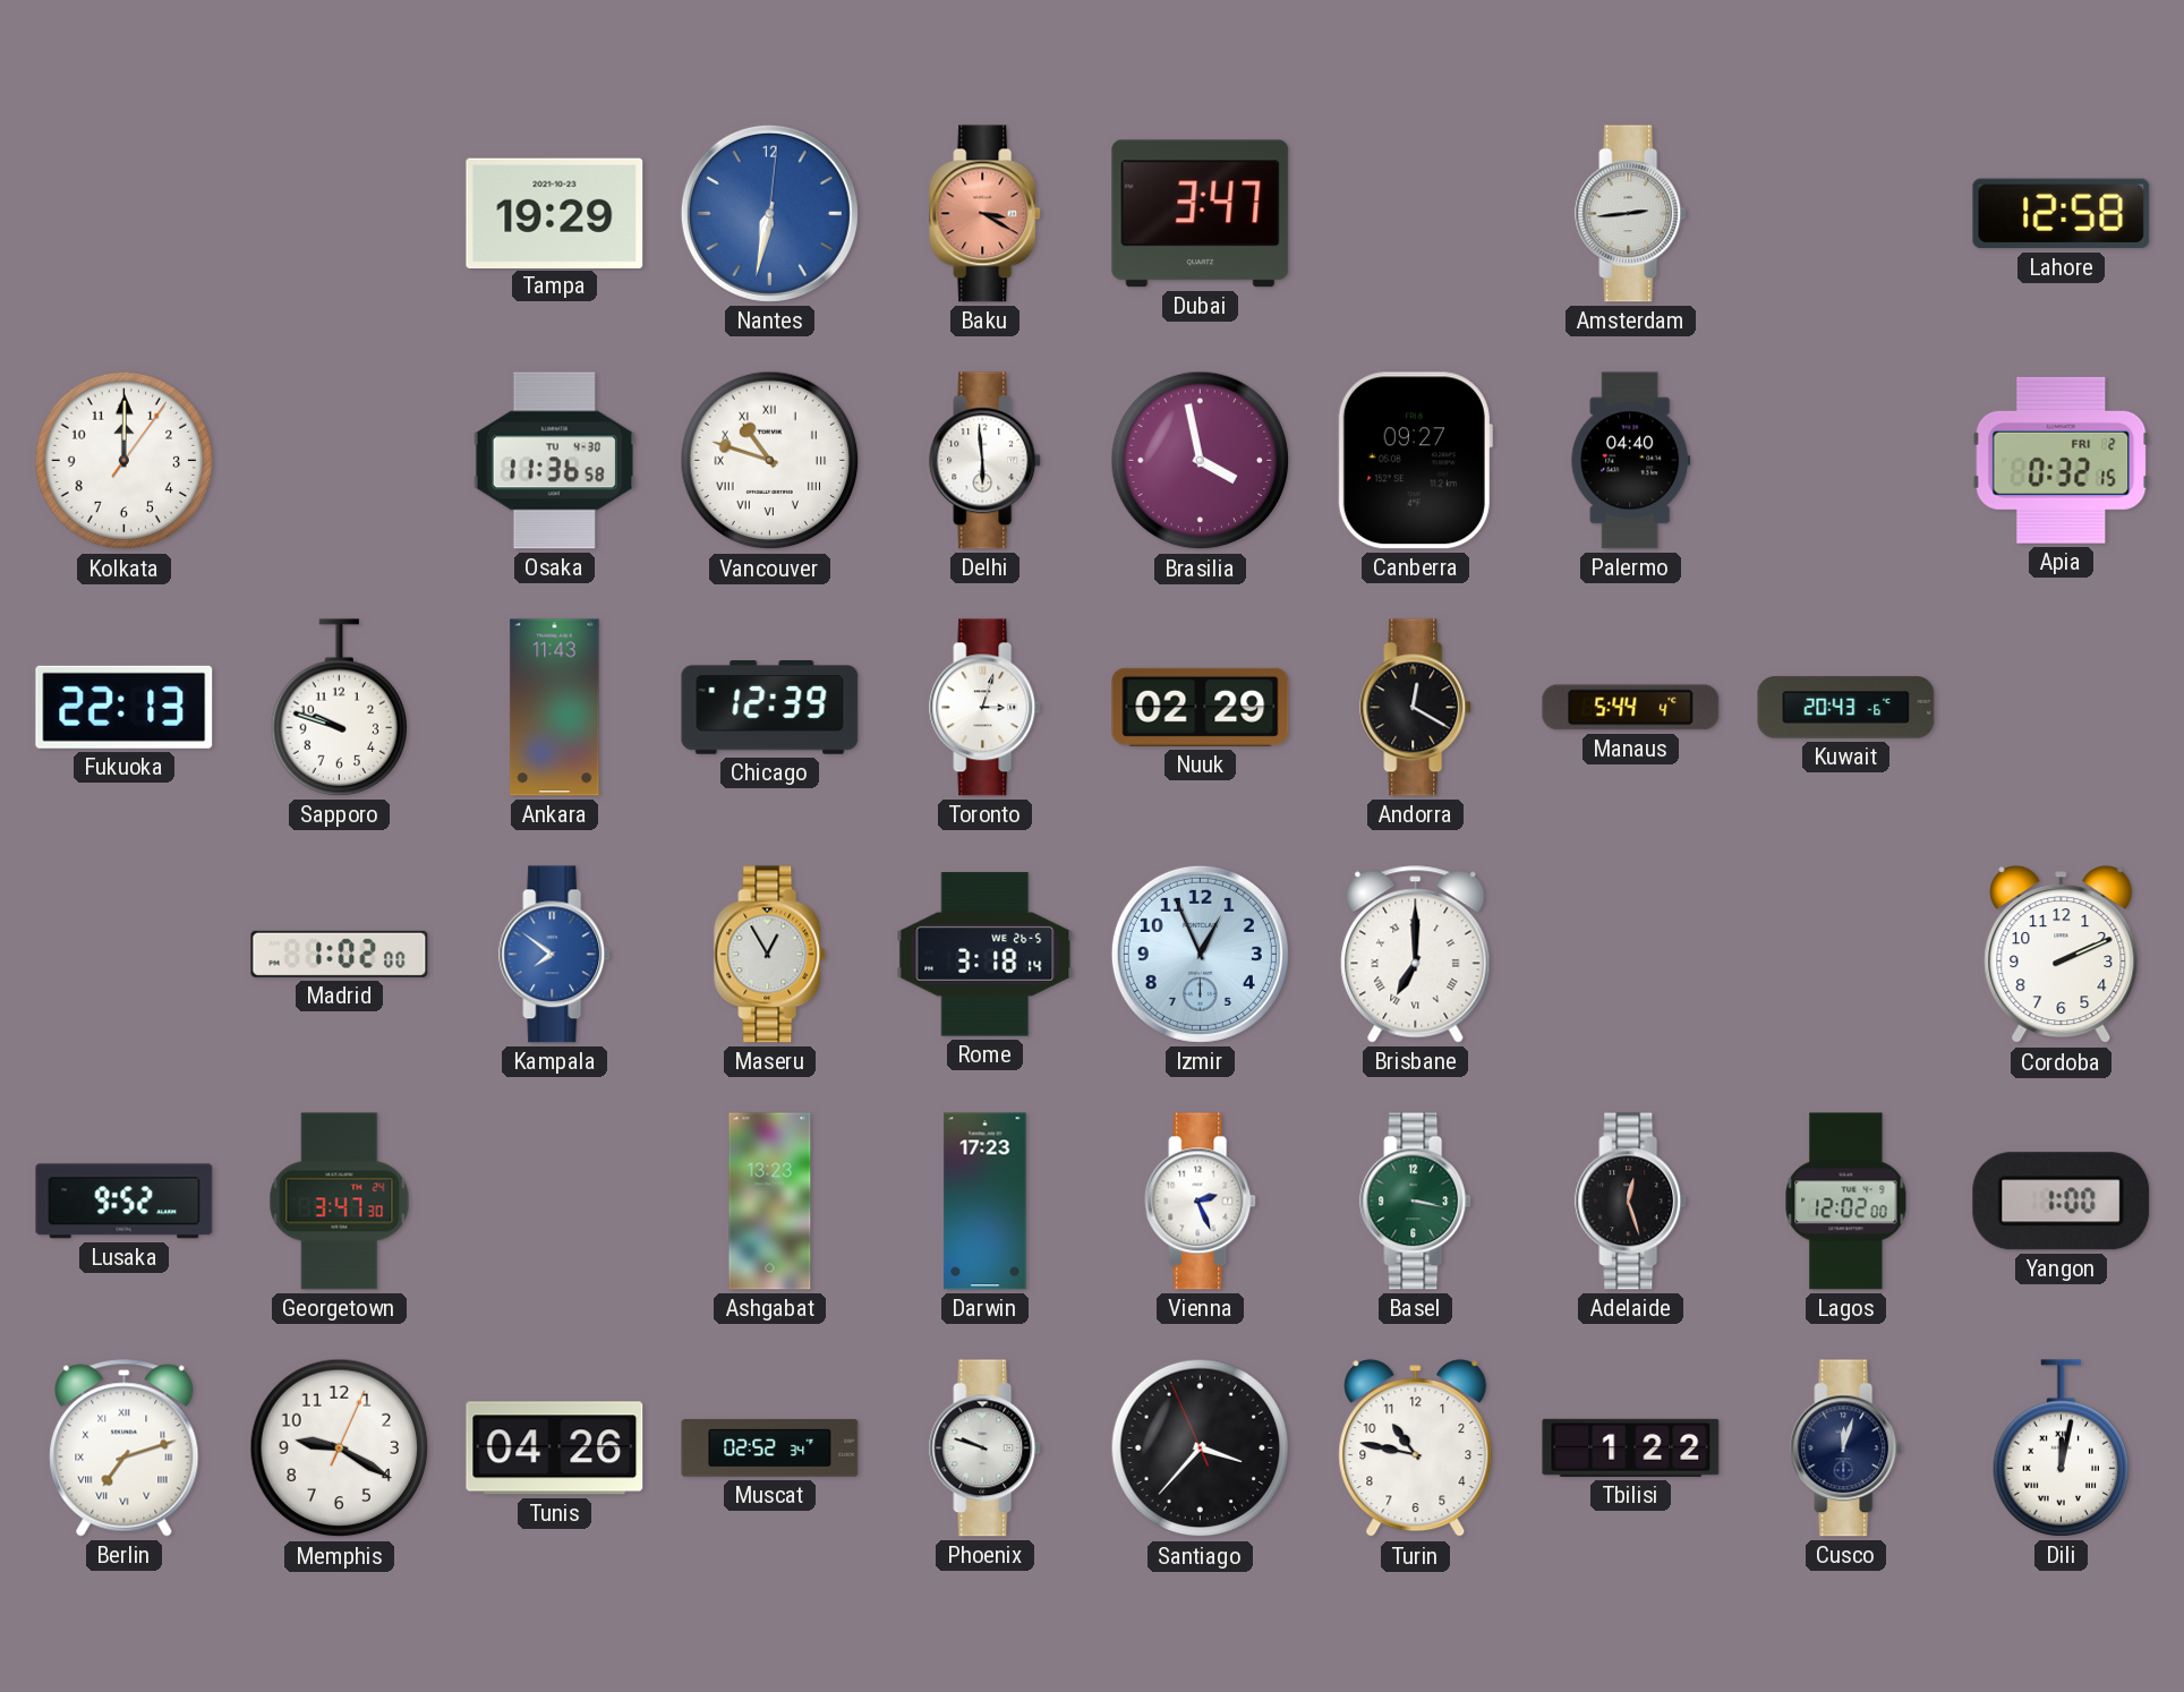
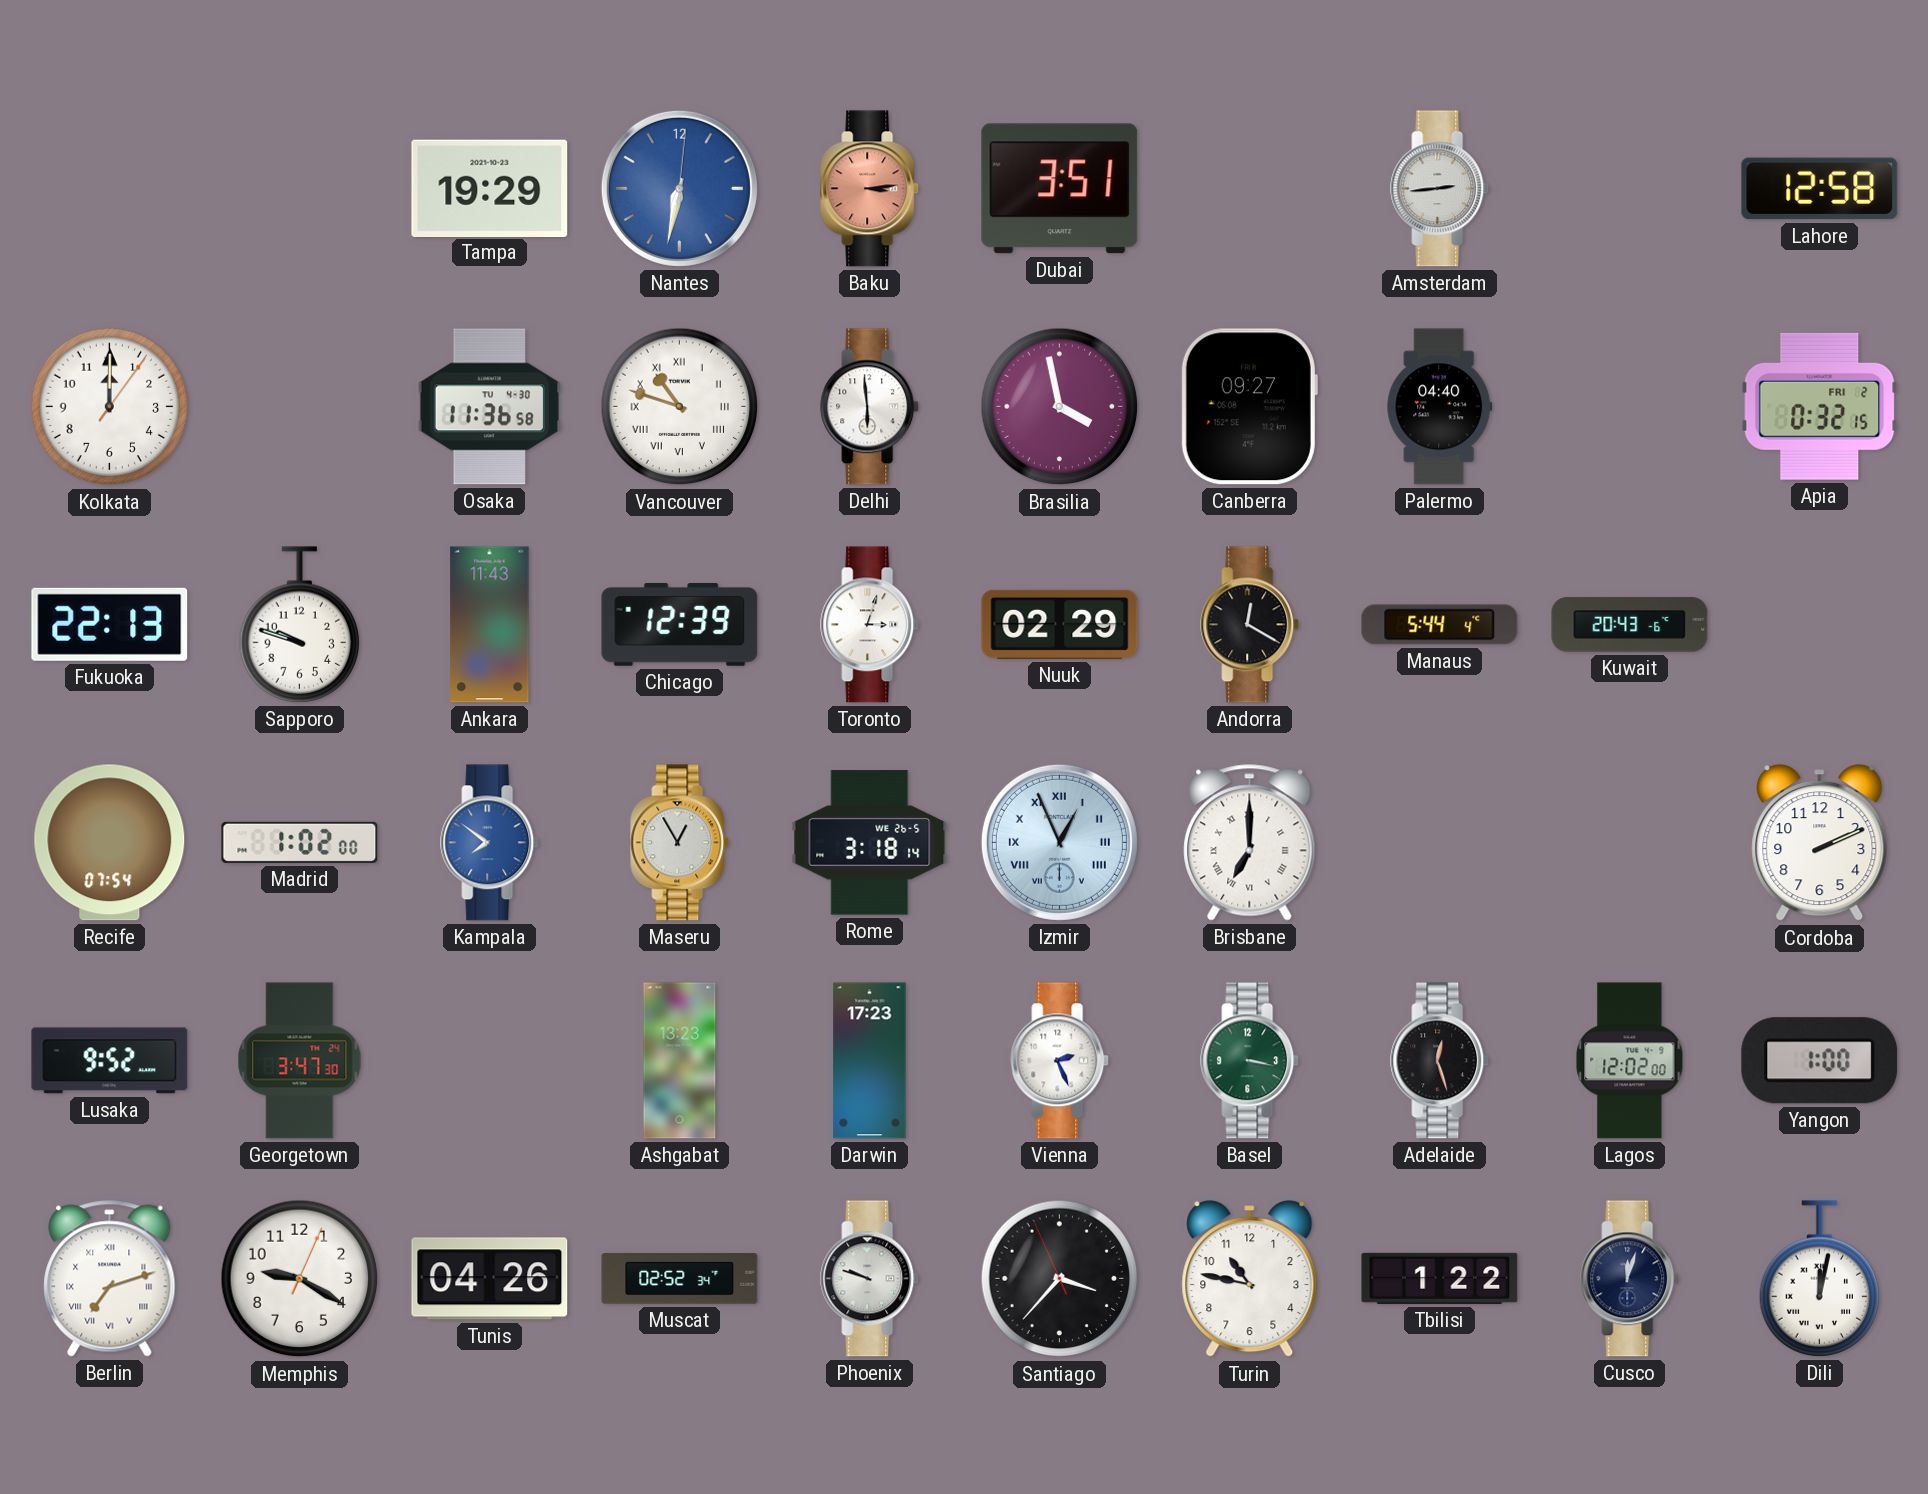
Baku: 3:20 -> 3:14 (870, 189)
Dubai: 3:47 -> 3:51 (1060, 189)
Recife: none -> 07:54 (110, 843)
Izmir numerals: Arabic -> Roman (1059, 842)
